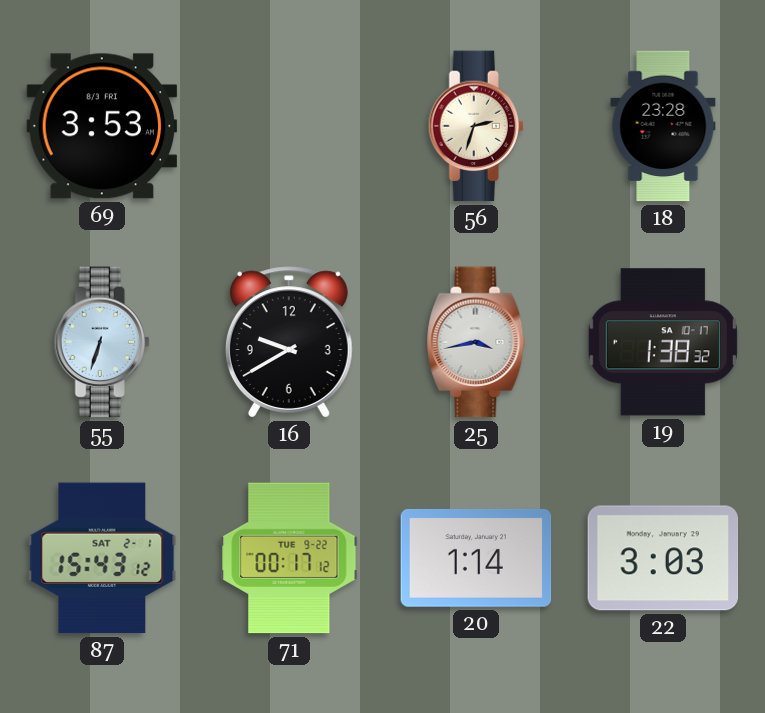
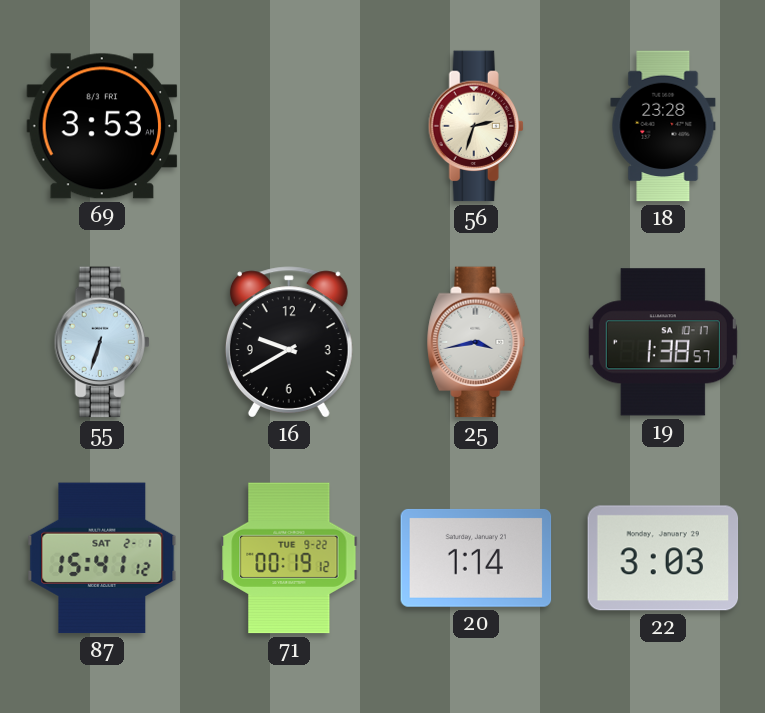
19: 1:38:32 -> 1:38:57 (663, 342)
87: 15:43 -> 15:41 (102, 558)
71: 00:17 -> 00:19 (289, 558)
